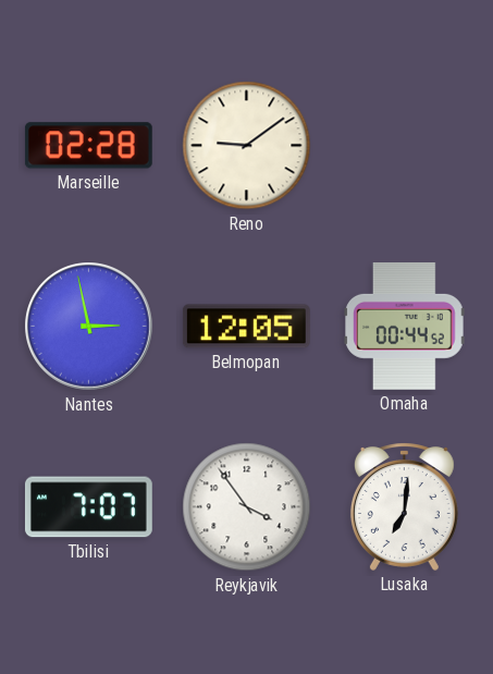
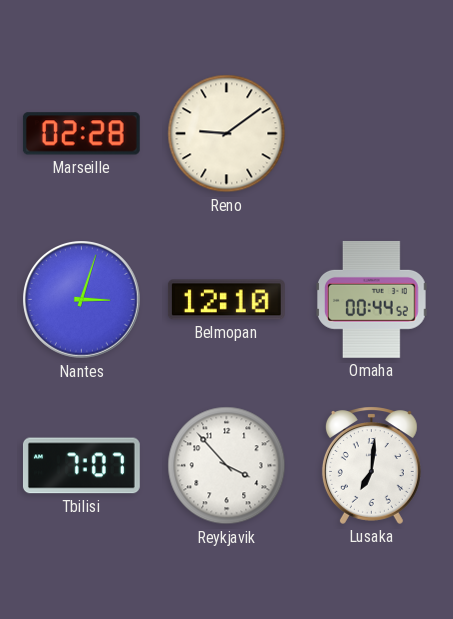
Nantes: 2:58 -> 3:03 (82, 300)
Belmopan: 12:05 -> 12:10 (226, 300)
Reykjavik: 3:54 -> 3:53 (227, 466)
